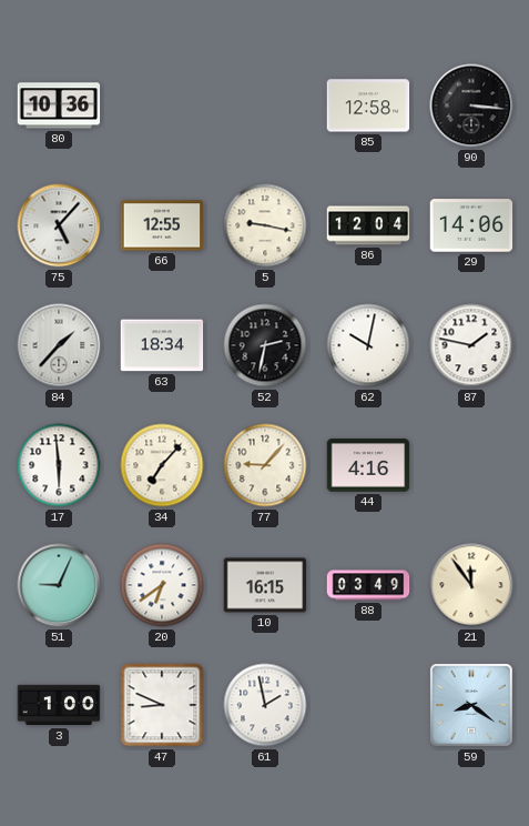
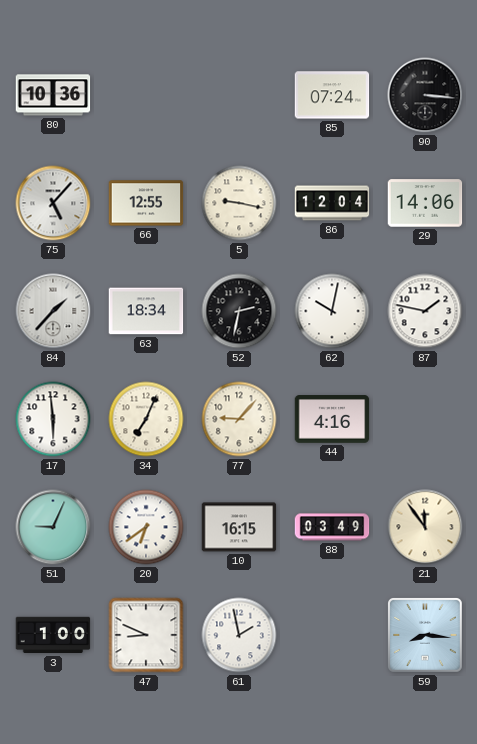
85: 12:58 -> 07:24 (332, 95)
34: 7:07 -> 7:04 (146, 419)
59: 8:21 -> 8:16 (426, 636)
